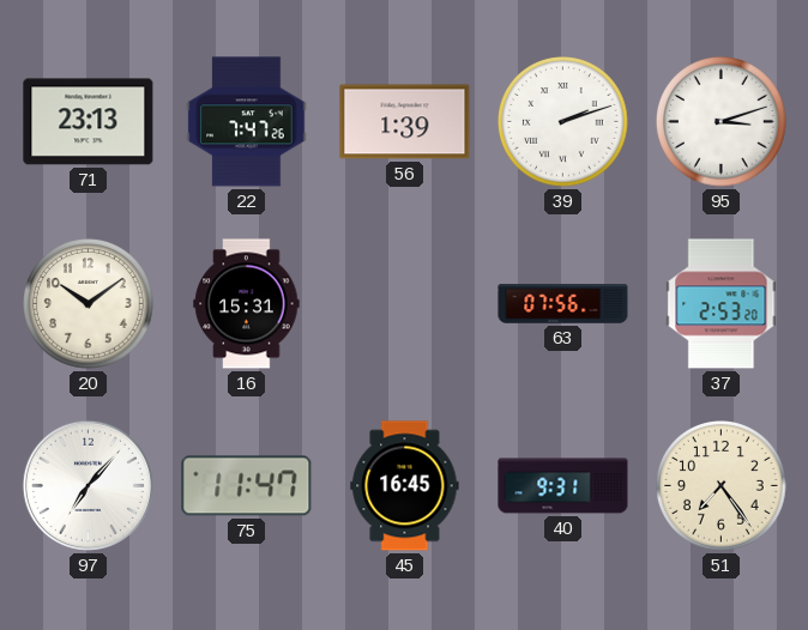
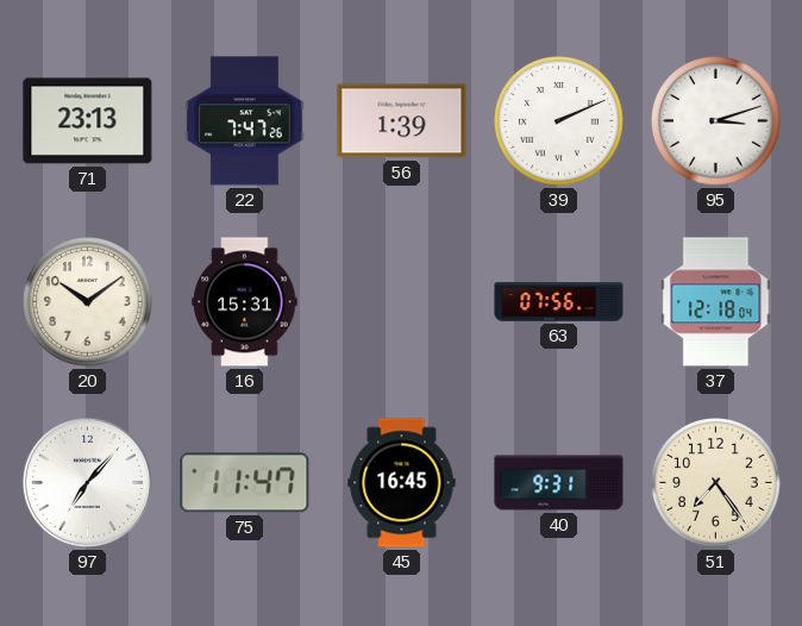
39: 2:12 -> 2:11 (559, 121)
37: 2:53 -> 12:18 (716, 302)
